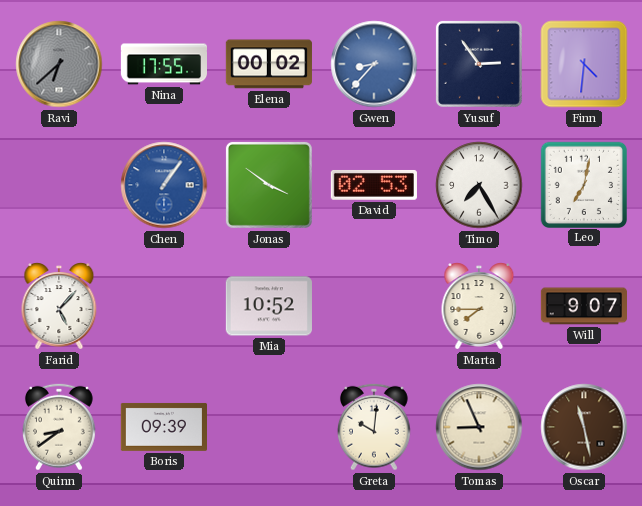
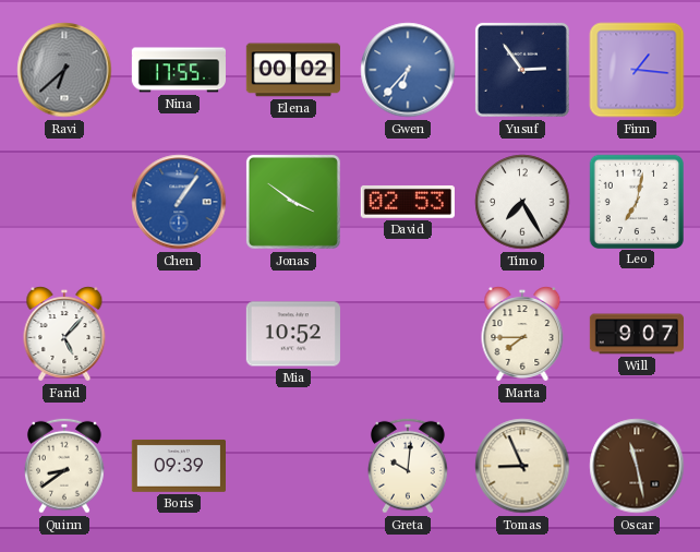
Gwen: 8:37 -> 6:37 (408, 70)
Finn: 4:31 -> 1:16 (637, 70)
